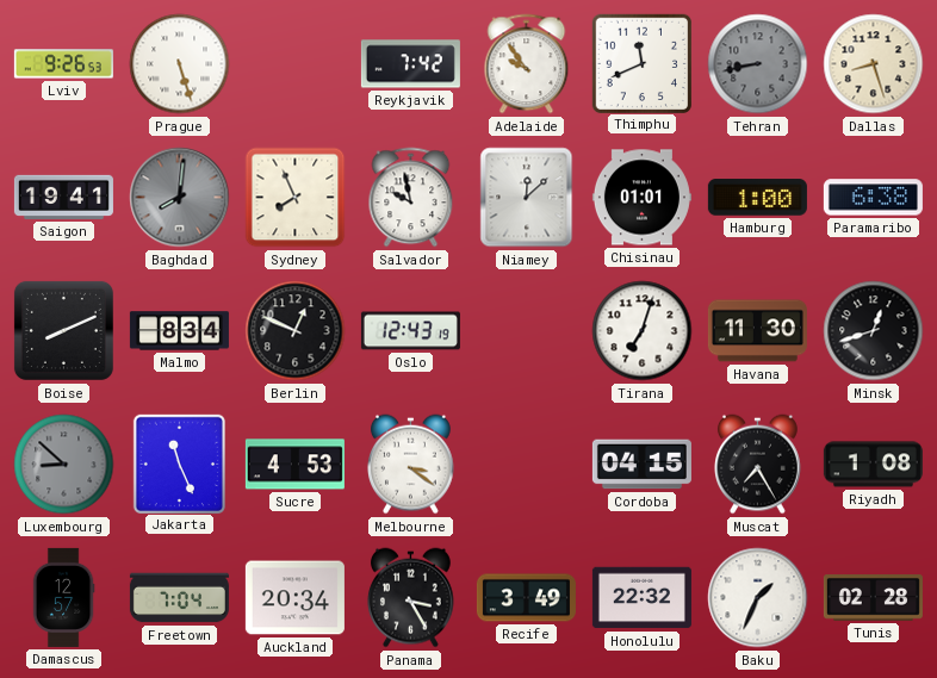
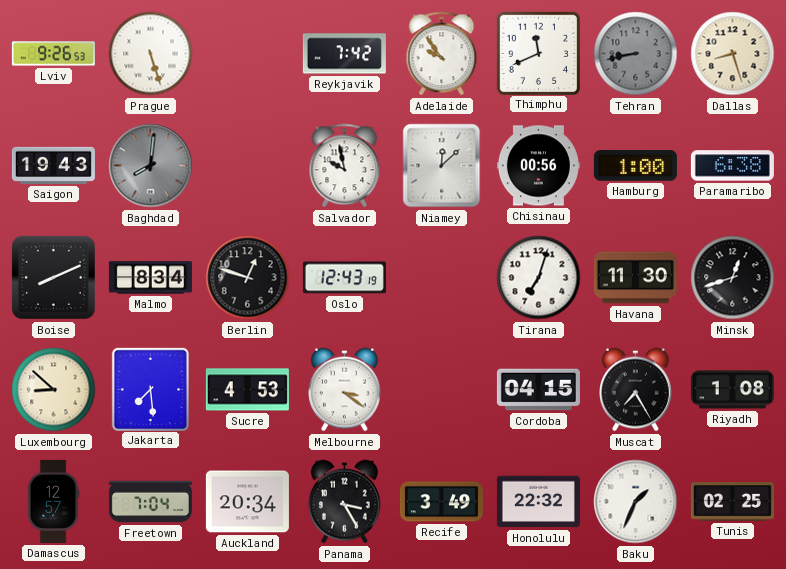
Saigon: 19:41 -> 19:43 (53, 165)
Sydney: 7:56 -> none (296, 198)
Chisinau: 01:01 -> 00:56 (538, 166)
Berlin: 12:49 -> 12:48 (248, 278)
Luxembourg dial: grey -> cream (54, 390)
Jakarta: 11:26 -> 7:29 (150, 389)
Tunis: 02:28 -> 02:25 (732, 502)
